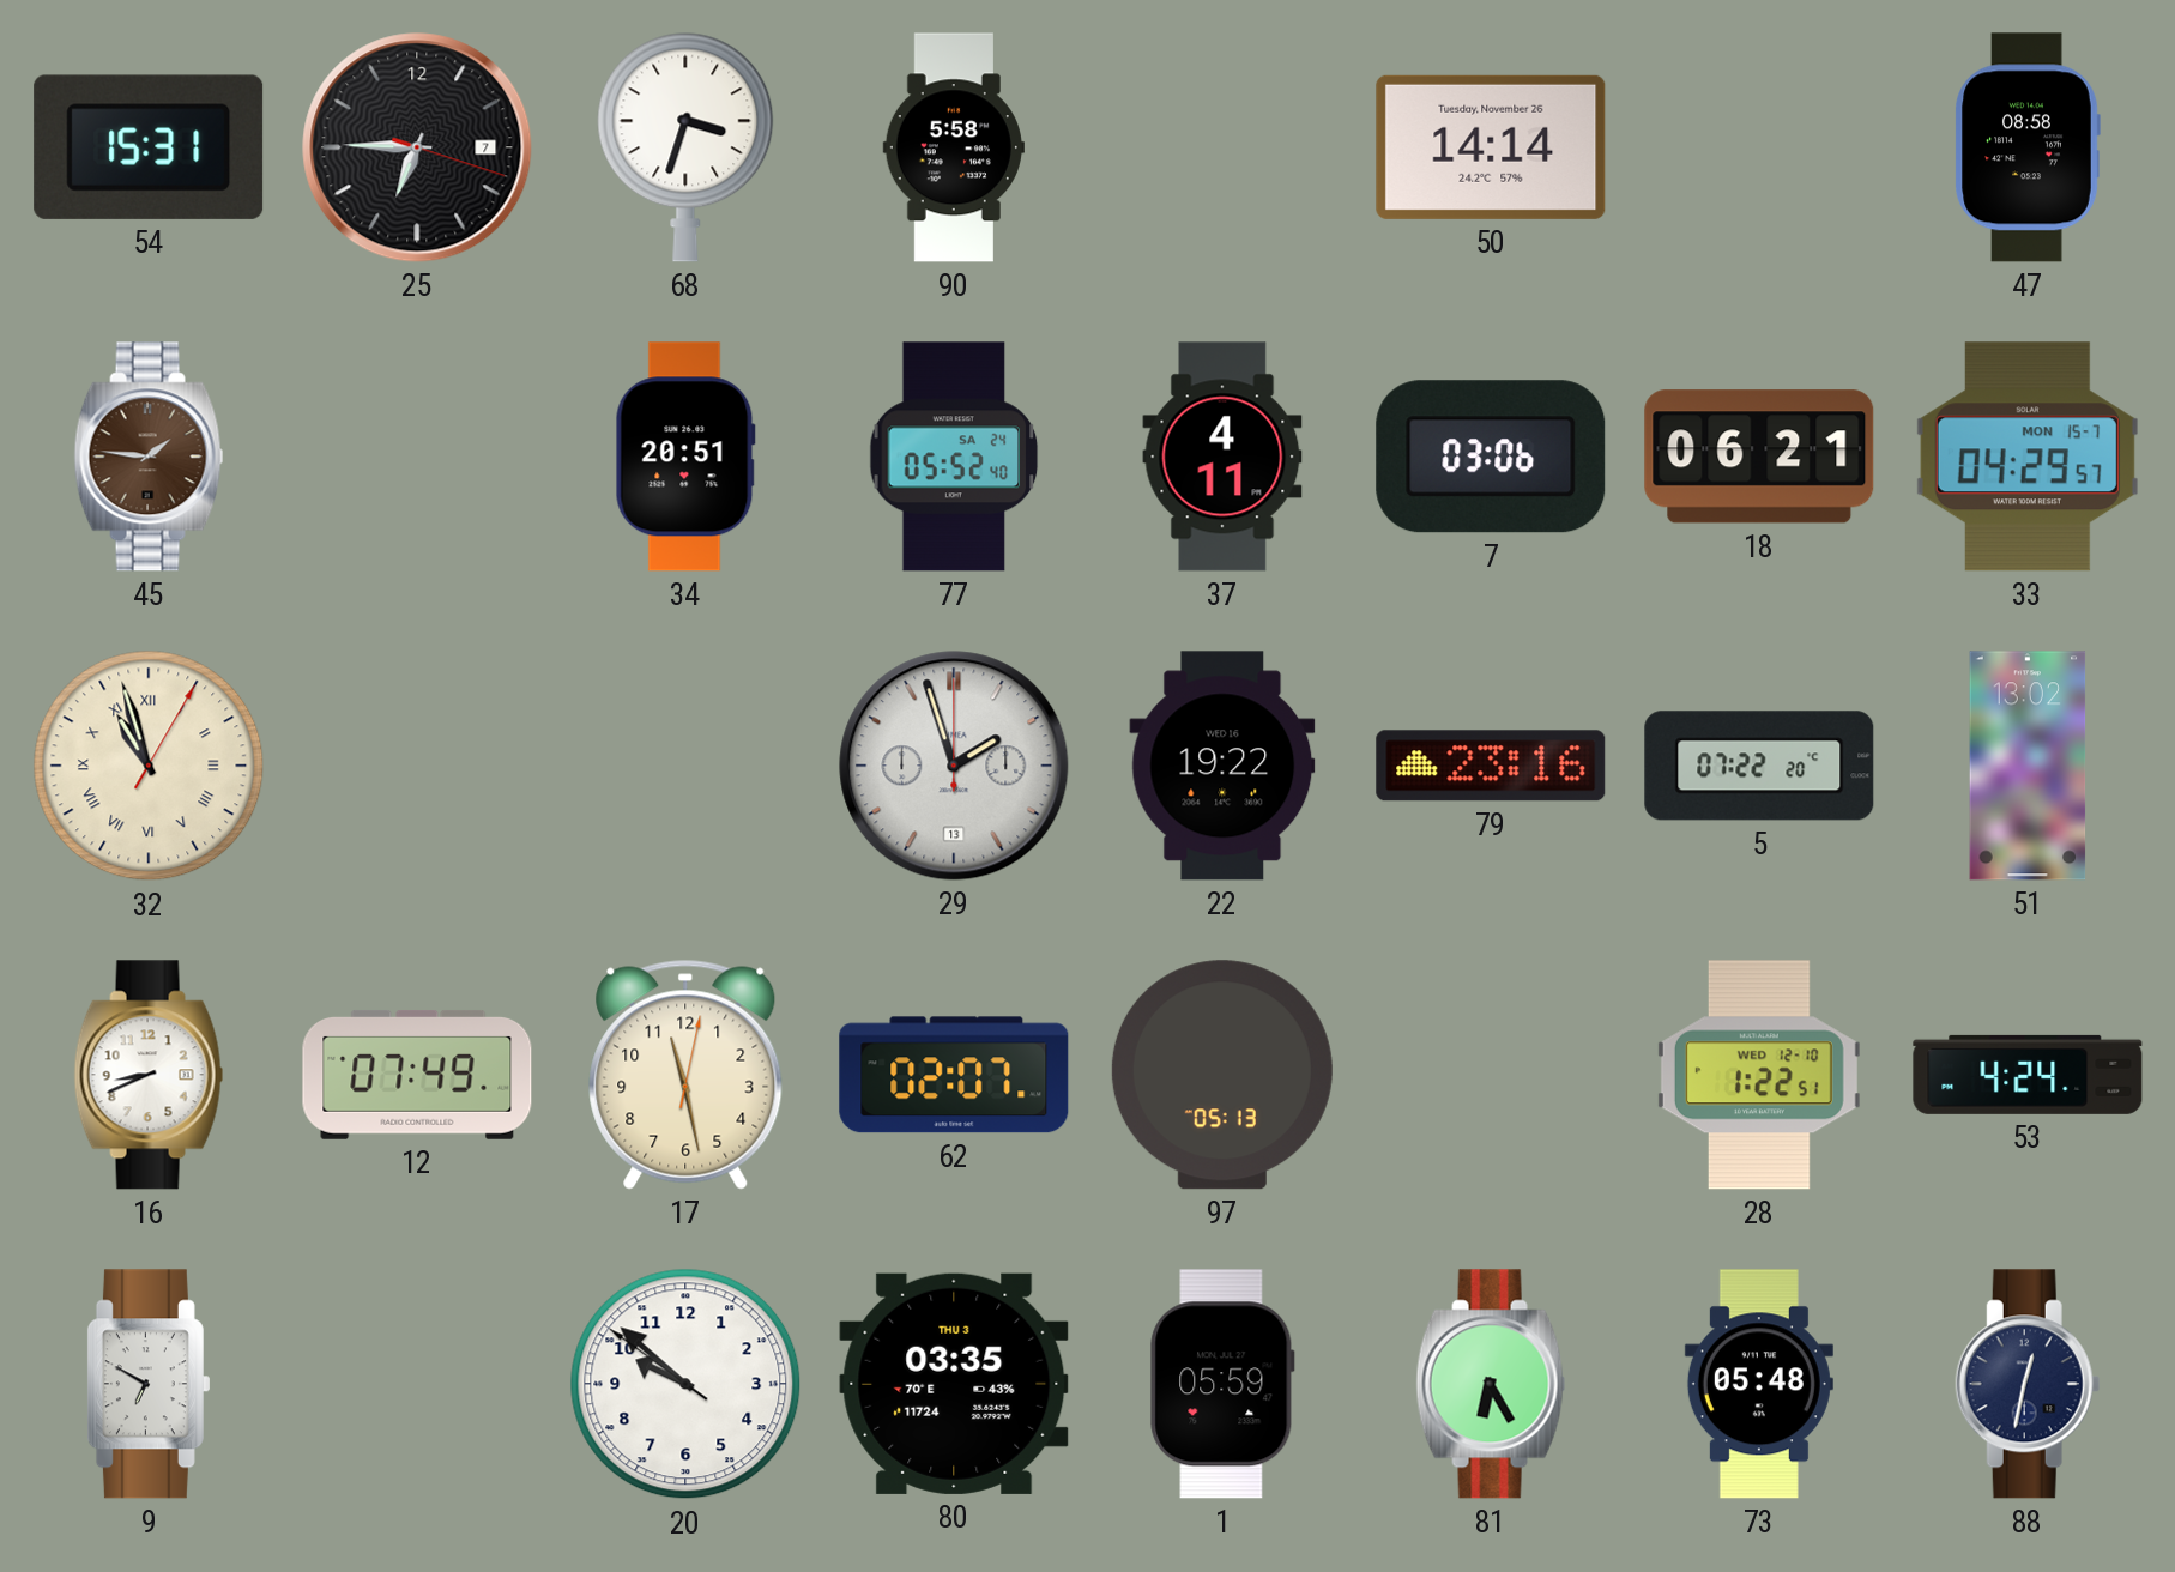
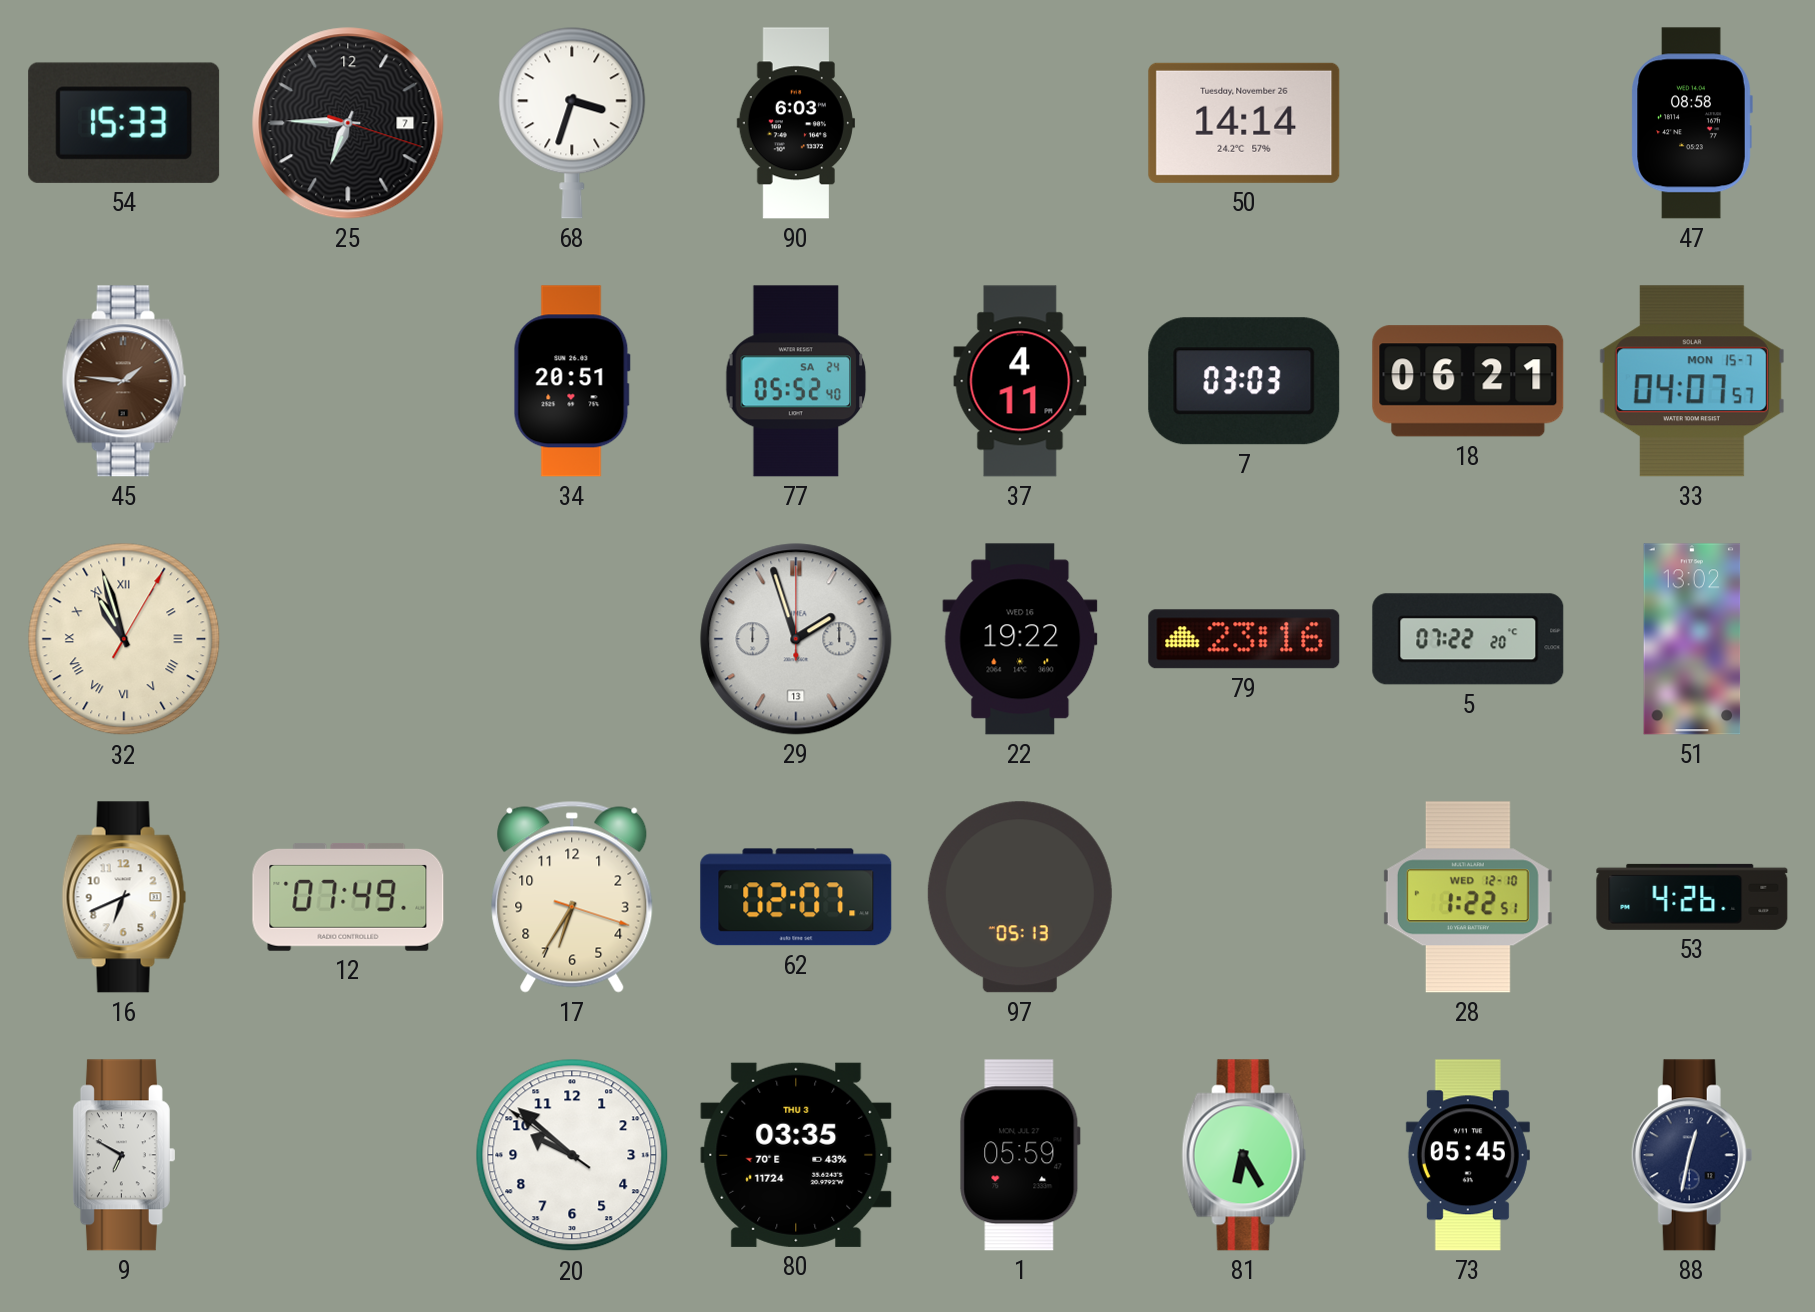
54: 15:31 -> 15:33 (124, 123)
90: 5:58 -> 6:03 (796, 123)
7: 03:06 -> 03:03 (1244, 381)
33: 04:29 -> 04:07 (1692, 381)
16: 8:41 -> 6:41 (124, 897)
17: 11:28 -> 6:35 (572, 897)
53: 4:24 -> 4:26 (1692, 897)
73: 05:48 -> 05:45 (1468, 1155)
